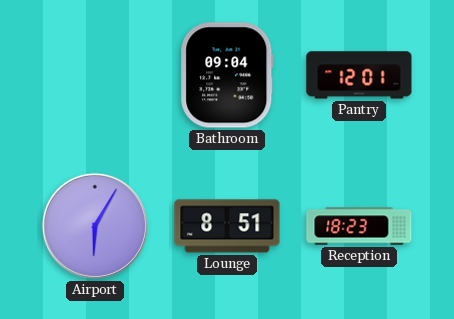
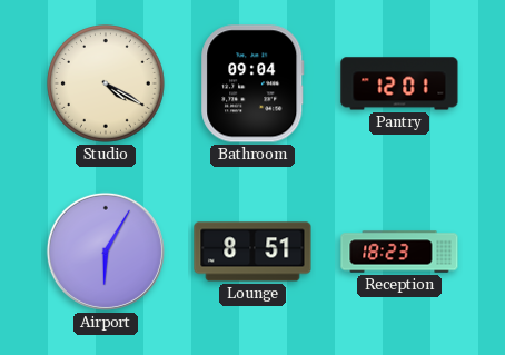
Studio: none -> 4:20 (106, 83)
